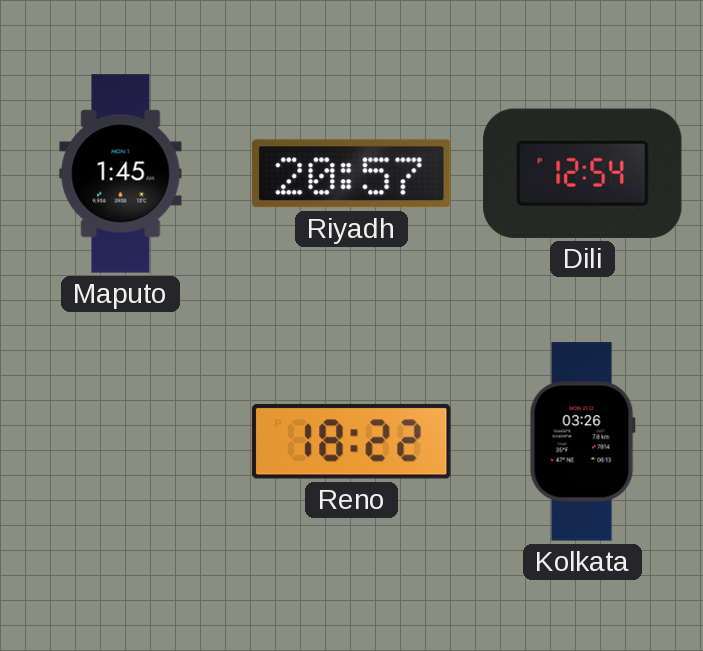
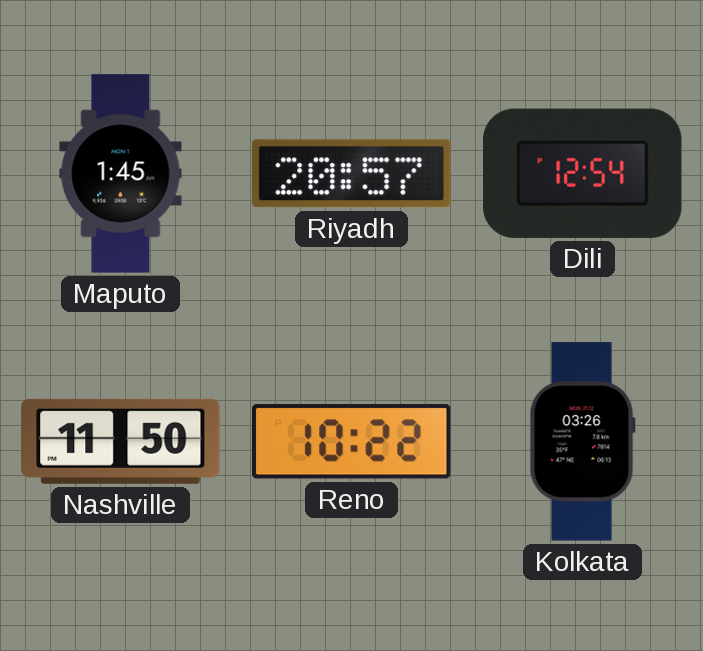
Nashville: none -> 11:50 (121, 441)
Reno: 18:22 -> 10:22 (352, 442)
